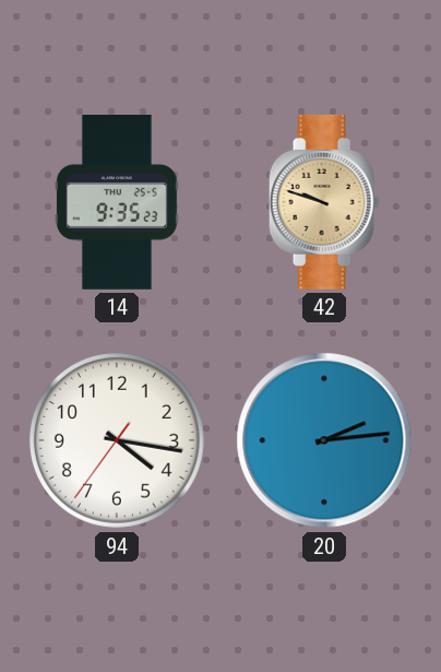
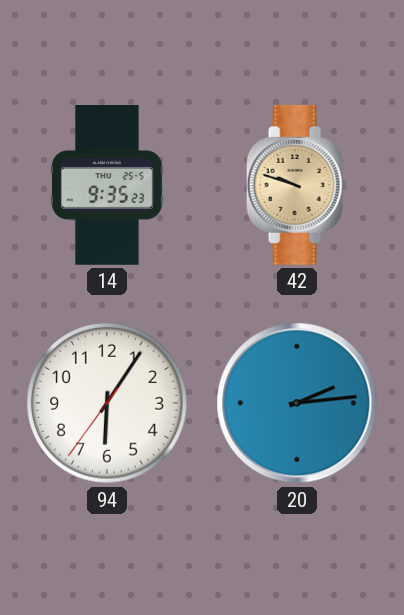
94: 4:16 -> 6:05 (108, 404)
